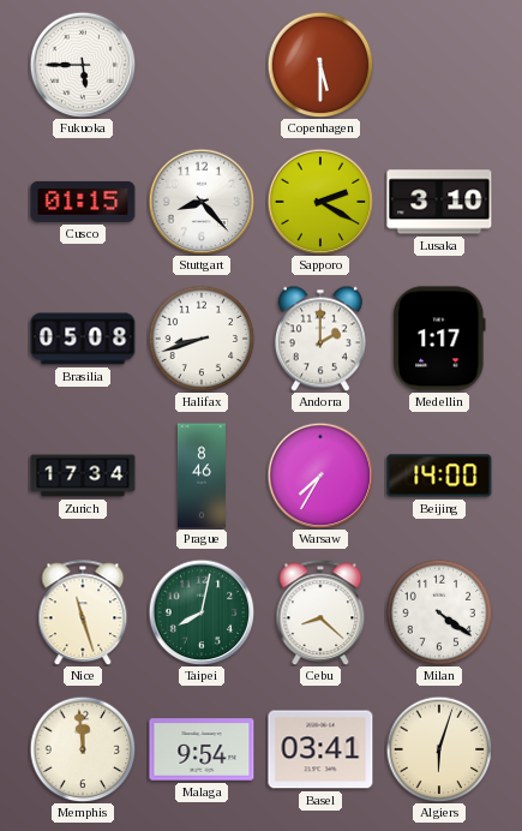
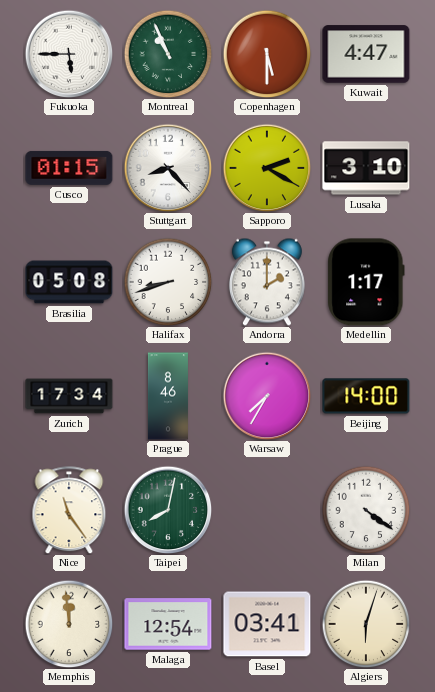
Montreal: none -> 10:56 (168, 54)
Kuwait: none -> 4:47 (366, 54)
Nice: 11:27 -> 11:24 (69, 510)
Cebu: 8:22 -> none (320, 612)
Malaga: 9:54 -> 12:54 (168, 624)
